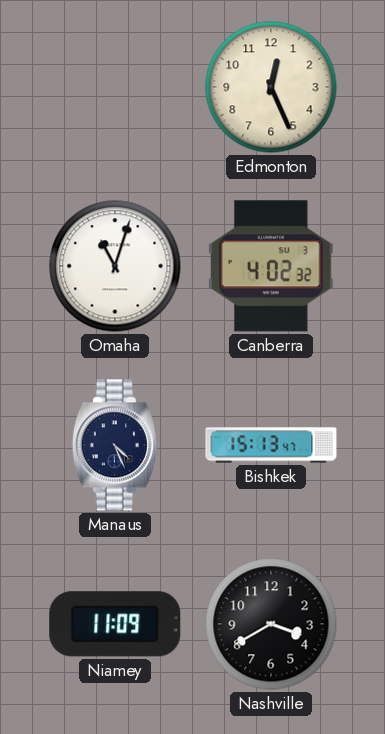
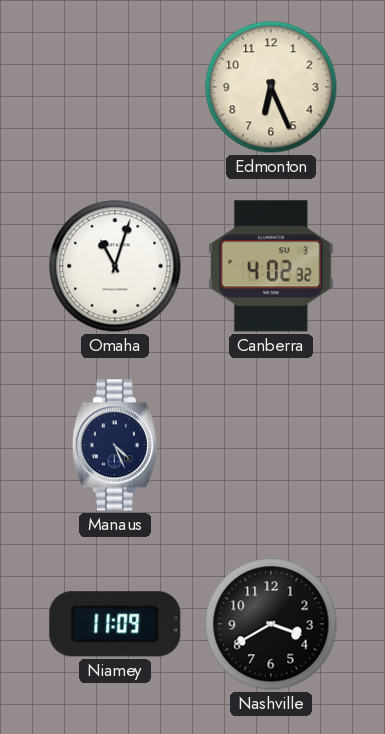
Edmonton: 12:26 -> 6:26 (271, 87)
Bishkek: 15:13 -> none (271, 445)
